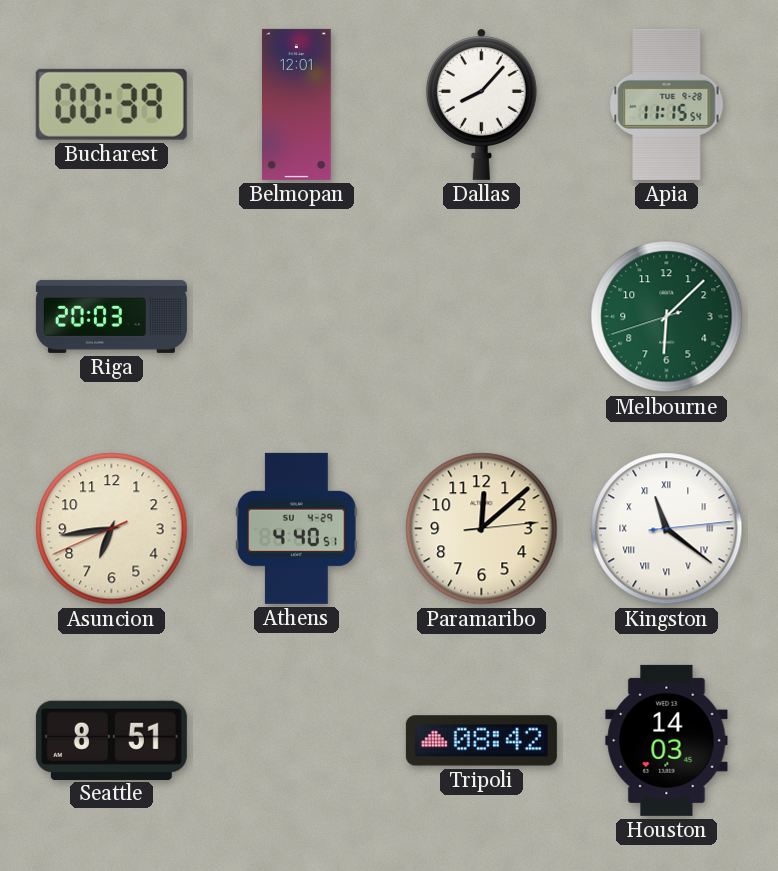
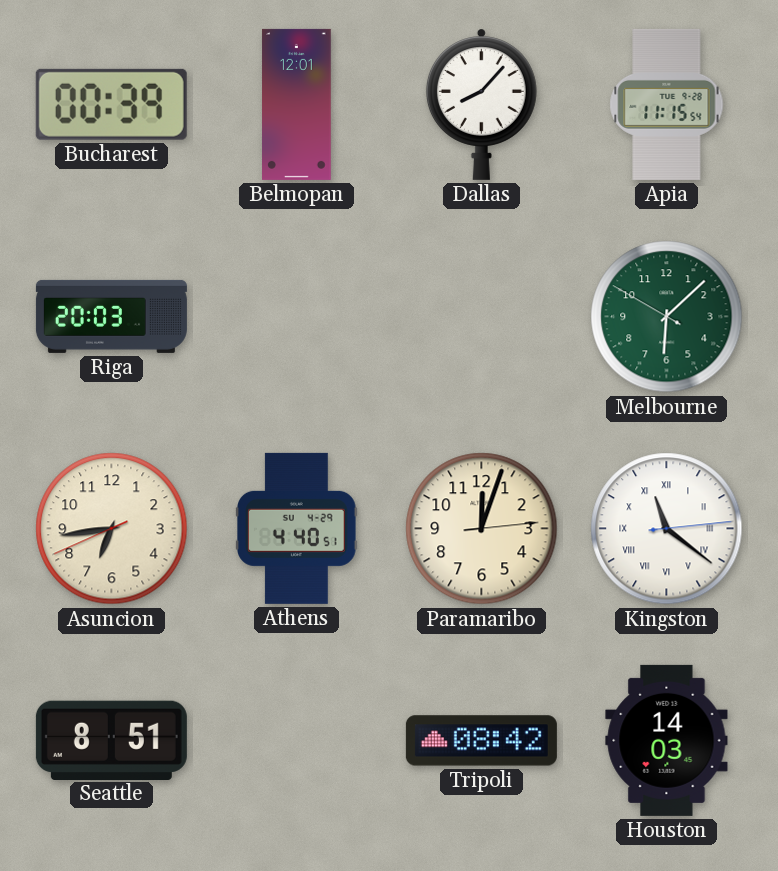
Melbourne: 6:07:42 -> 6:07:50 (667, 317)
Paramaribo: 12:08 -> 12:03 (482, 529)
